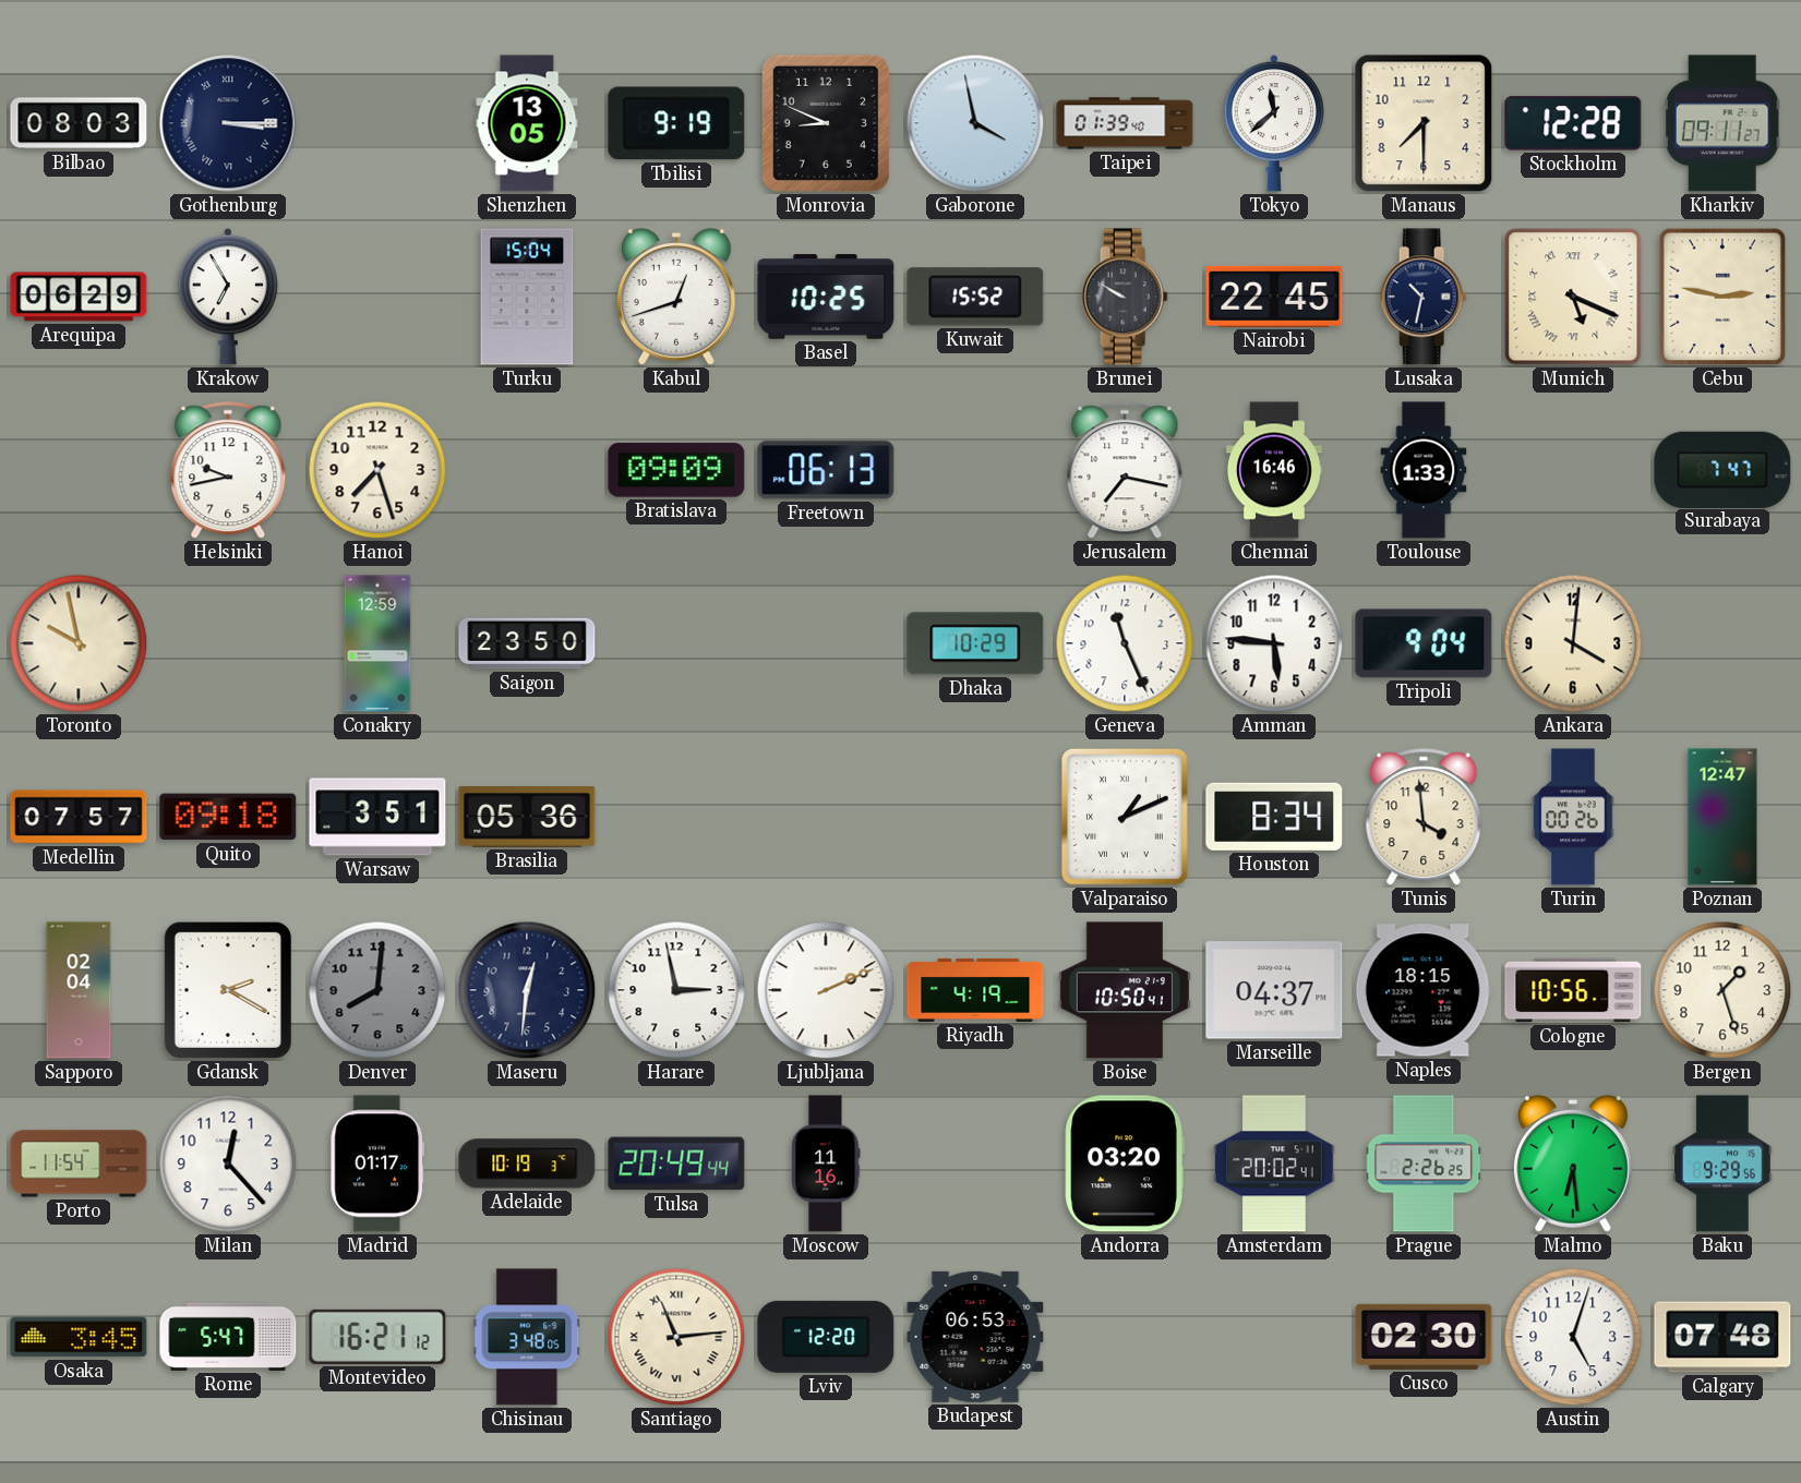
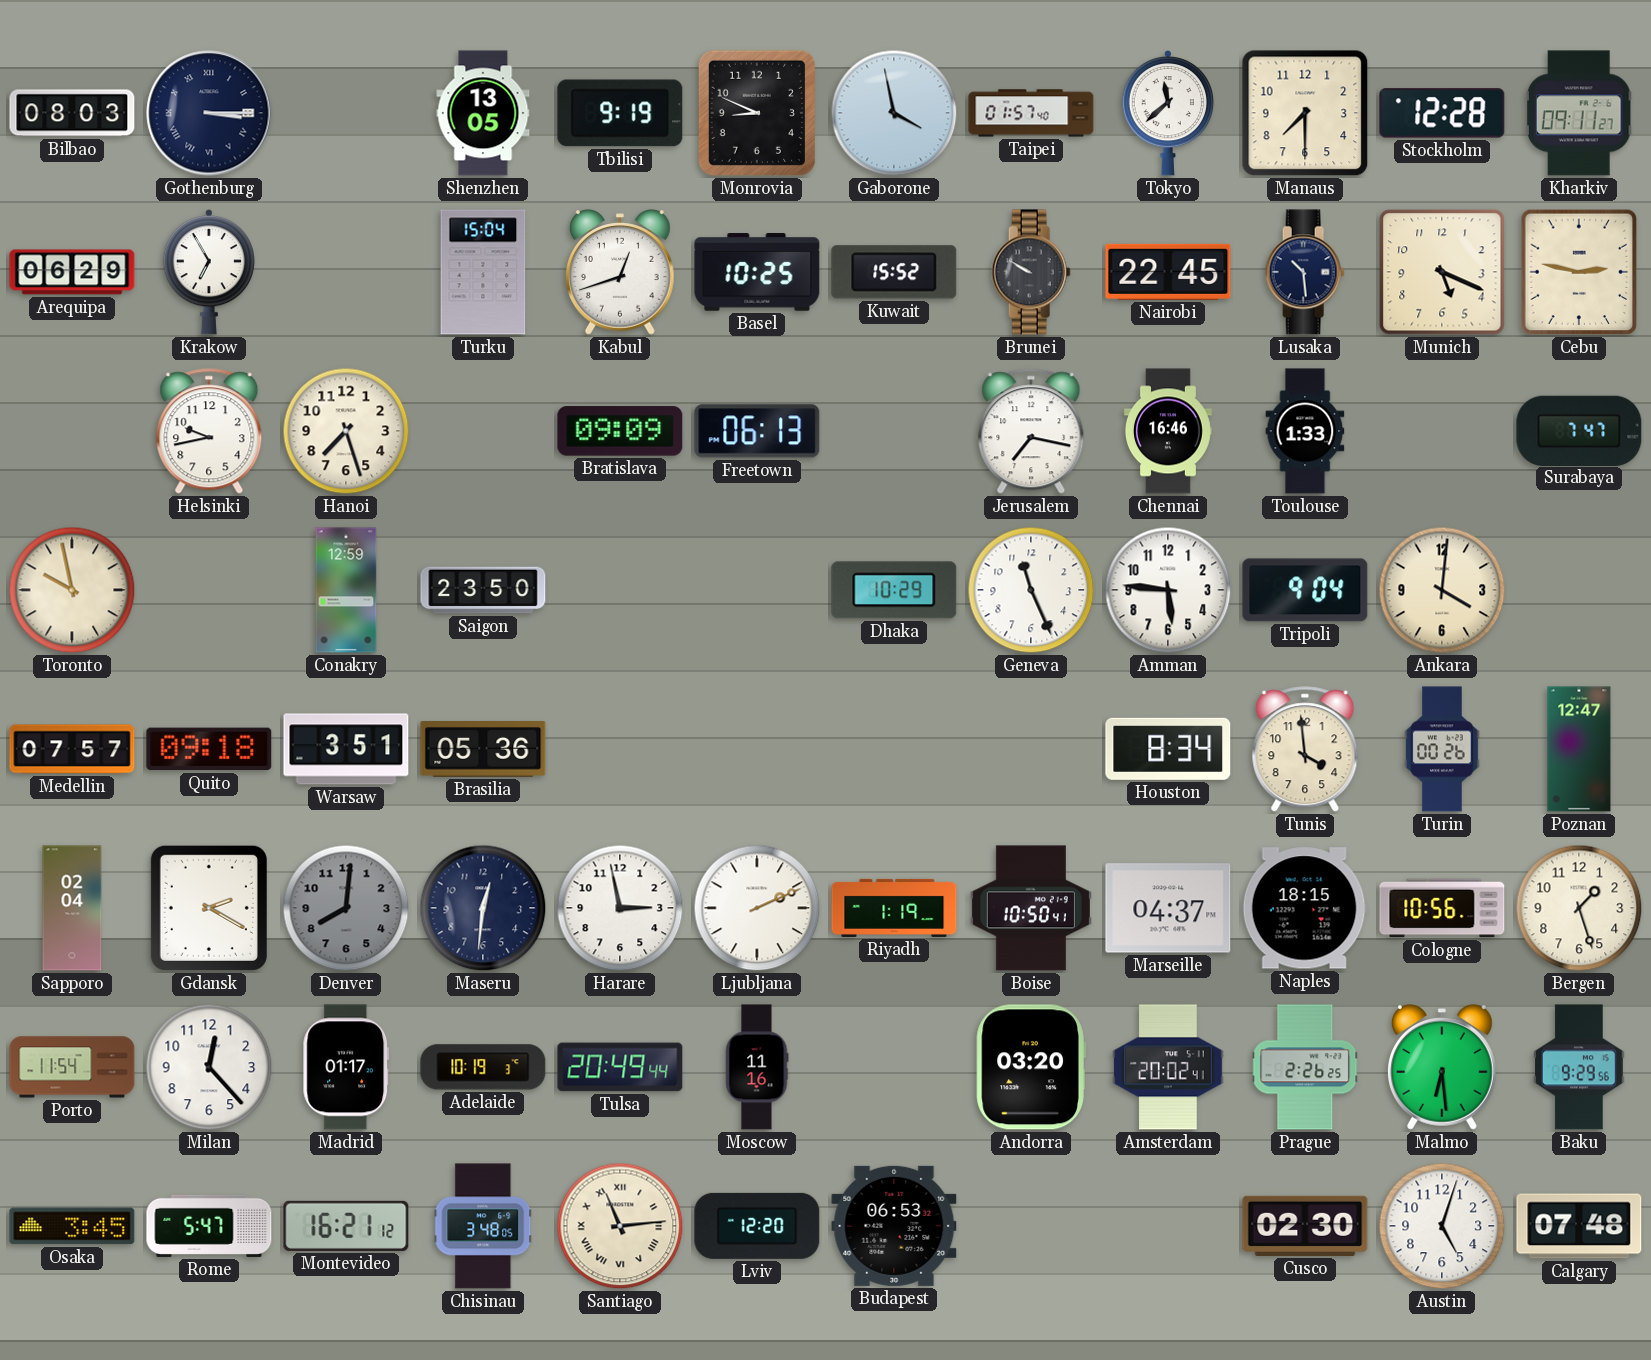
Taipei: 01:39 -> 01:57 (1031, 113)
Lusaka: 10:32 -> 10:29 (1305, 272)
Munich numerals: Roman -> Arabic (1442, 272)
Valparaiso: 1:11 -> none (1125, 817)
Riyadh: 4:19 -> 1:19 (894, 908)
